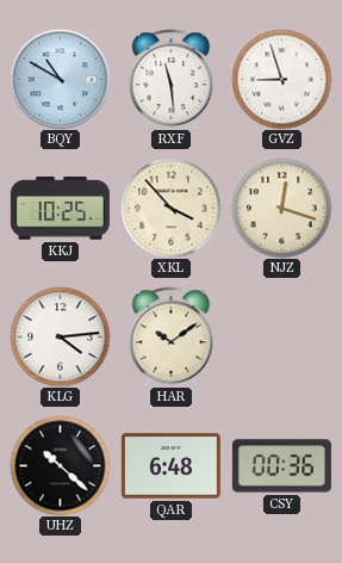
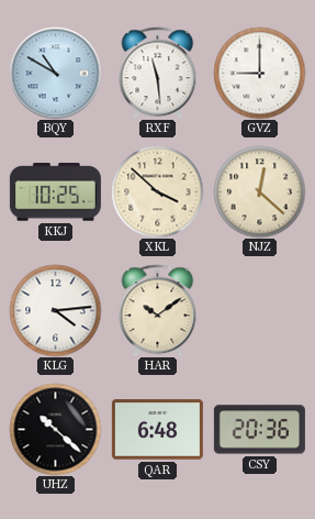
GVZ: 8:57 -> 9:00 (259, 73)
XKL: 3:53 -> 3:52 (157, 191)
NJZ: 12:18 -> 12:22 (259, 191)
CSY: 00:36 -> 20:36 (259, 430)
